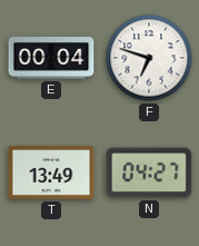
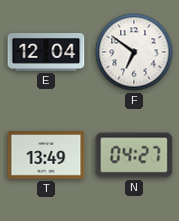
E: 00:04 -> 12:04 (46, 53)
F: 6:48 -> 6:51 (134, 52)
